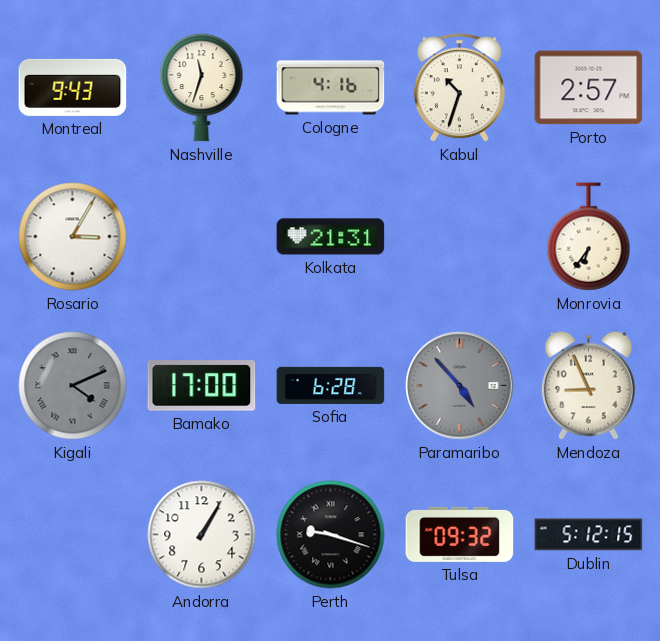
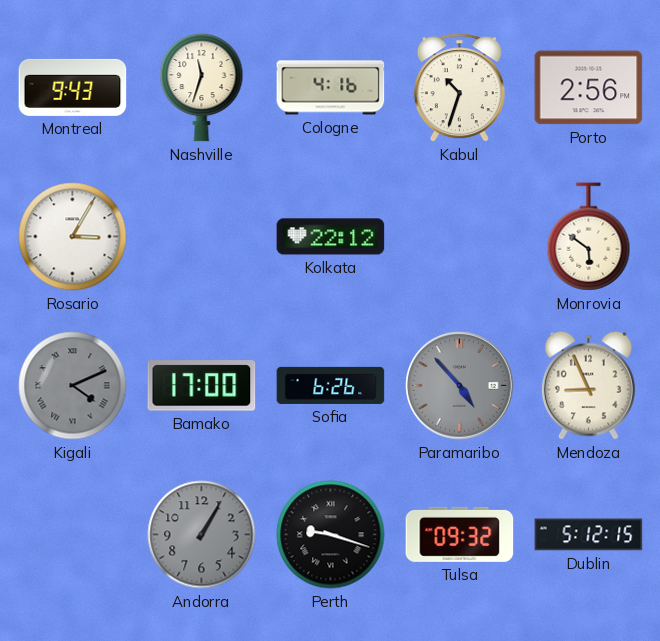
Porto: 2:57 -> 2:56 (589, 88)
Kolkata: 21:31 -> 22:12 (331, 237)
Monrovia: 6:36 -> 5:51 (589, 237)
Sofia: 6:28 -> 6:26 (331, 385)
Andorra dial: white -> grey (202, 535)
